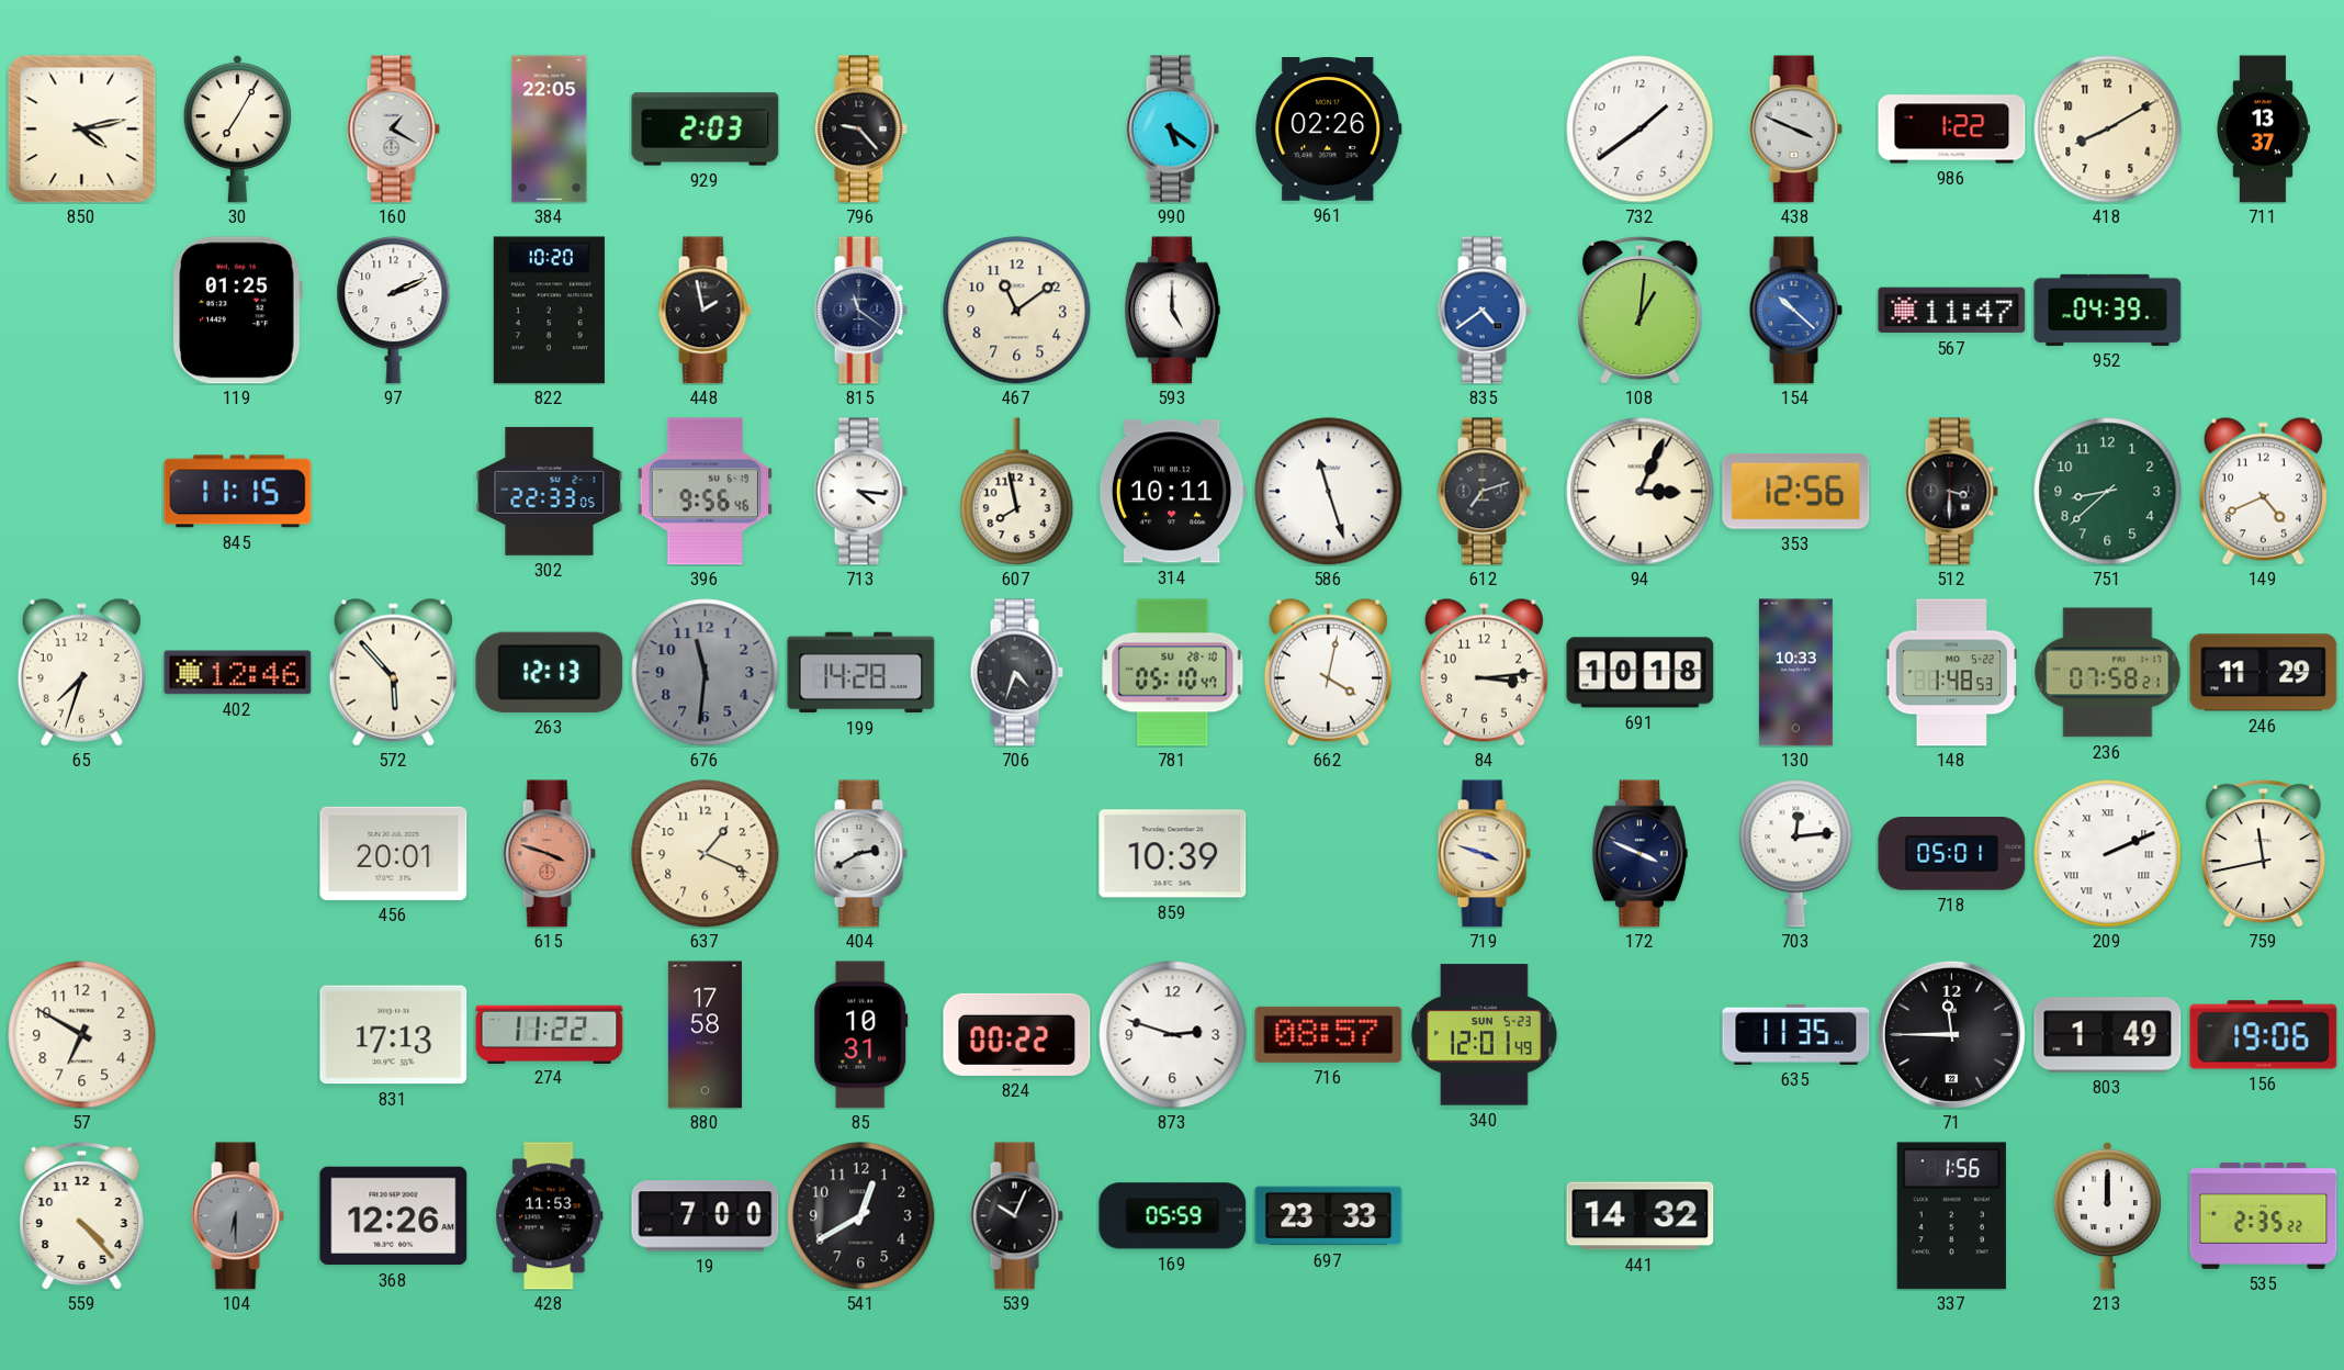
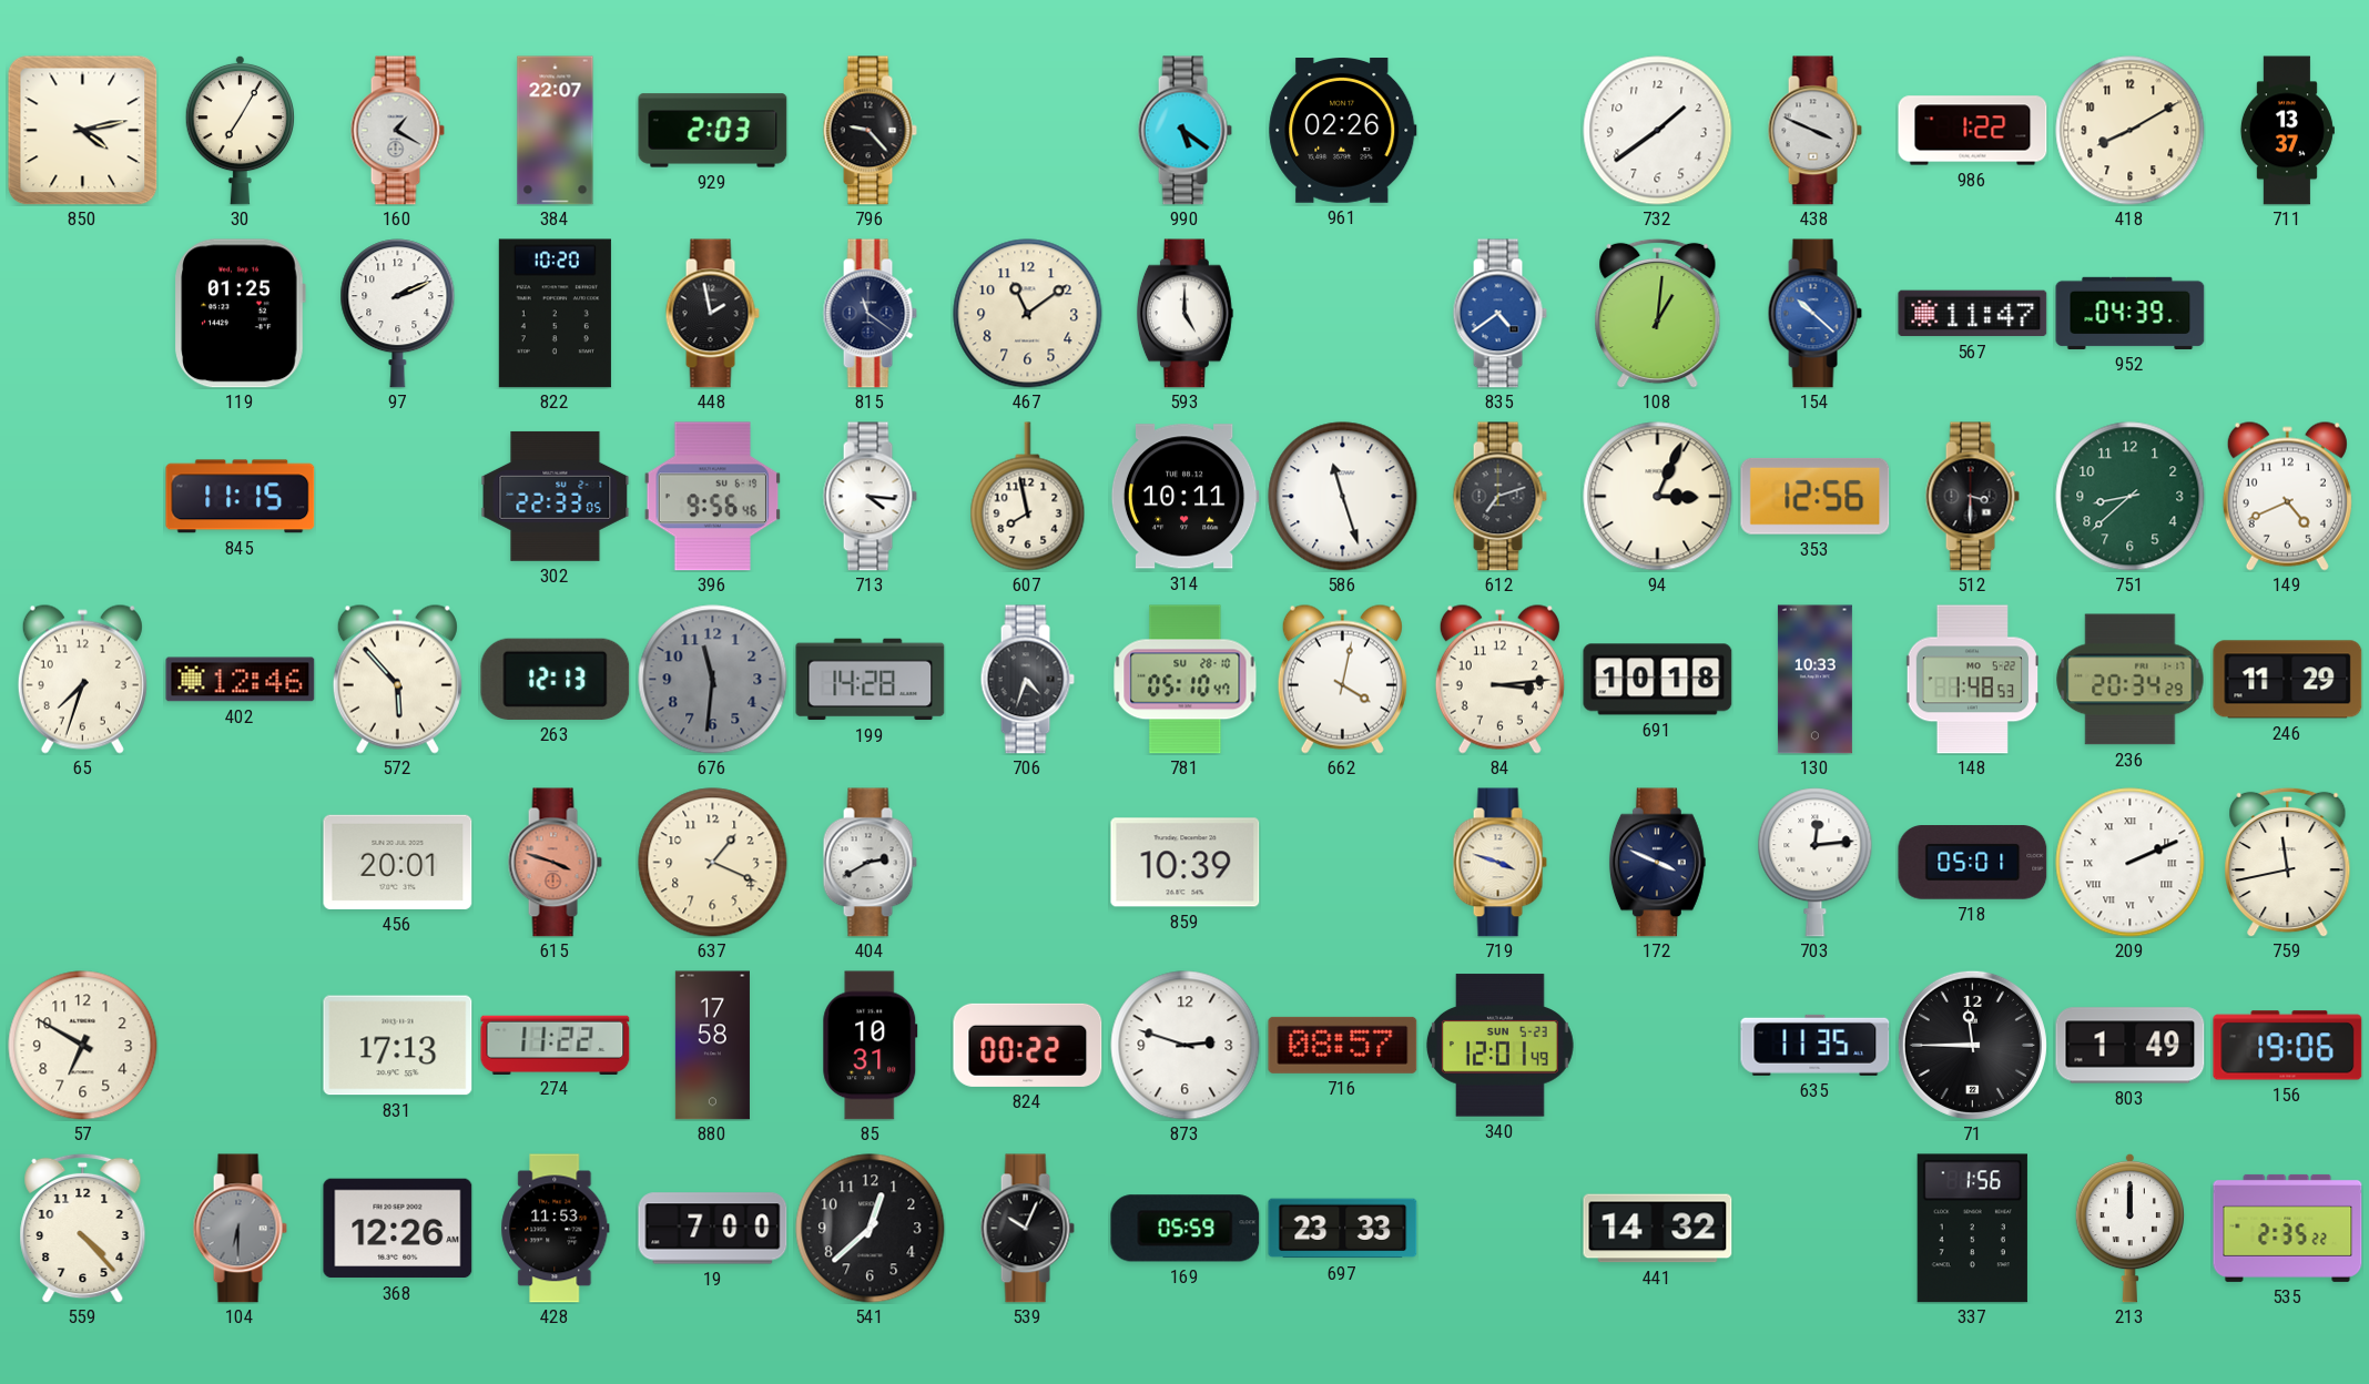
384: 22:05 -> 22:07 (556, 131)
236: 07:58 -> 20:34 (2131, 680)
541: 12:40 -> 12:38 (871, 1229)
